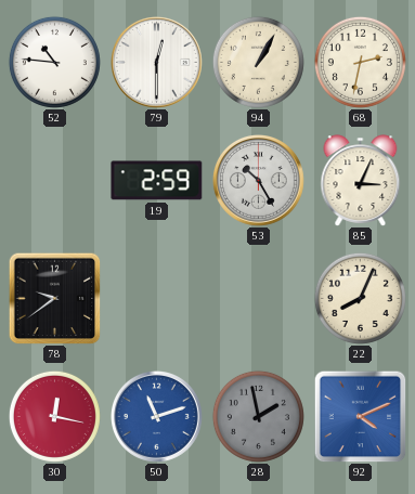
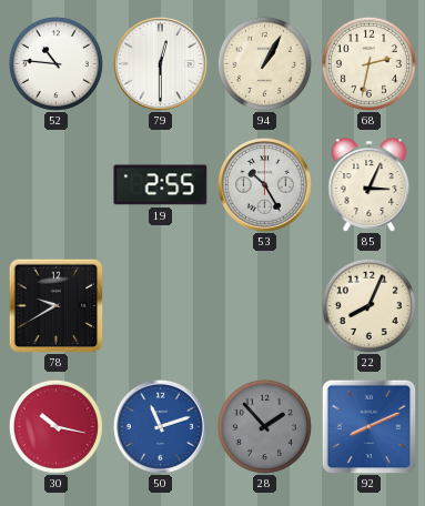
19: 2:59 -> 2:55 (161, 185)
78: 9:39 -> 9:40 (55, 305)
30: 12:17 -> 10:17 (55, 426)
28: 1:58 -> 1:53 (264, 426)
92: 4:11 -> 8:11 (368, 426)
